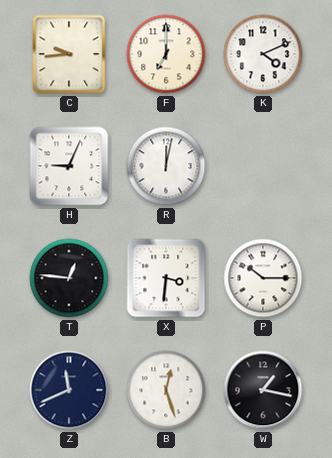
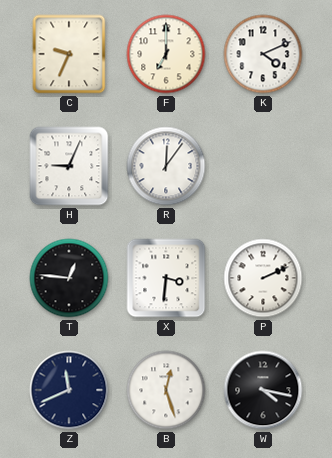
C: 9:44 -> 9:34 (69, 54)
R: 12:02 -> 12:06 (166, 166)
P: 10:15 -> 2:11 (263, 278)
W: 1:17 -> 4:17 (263, 390)
